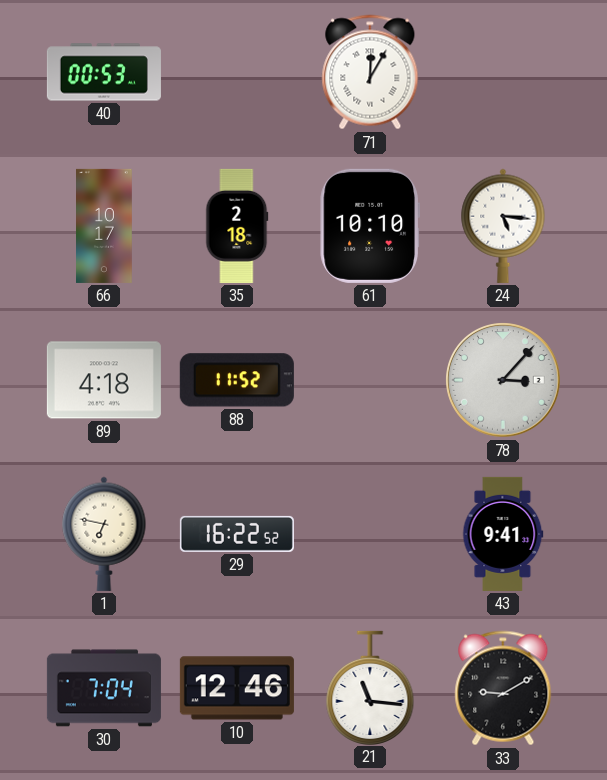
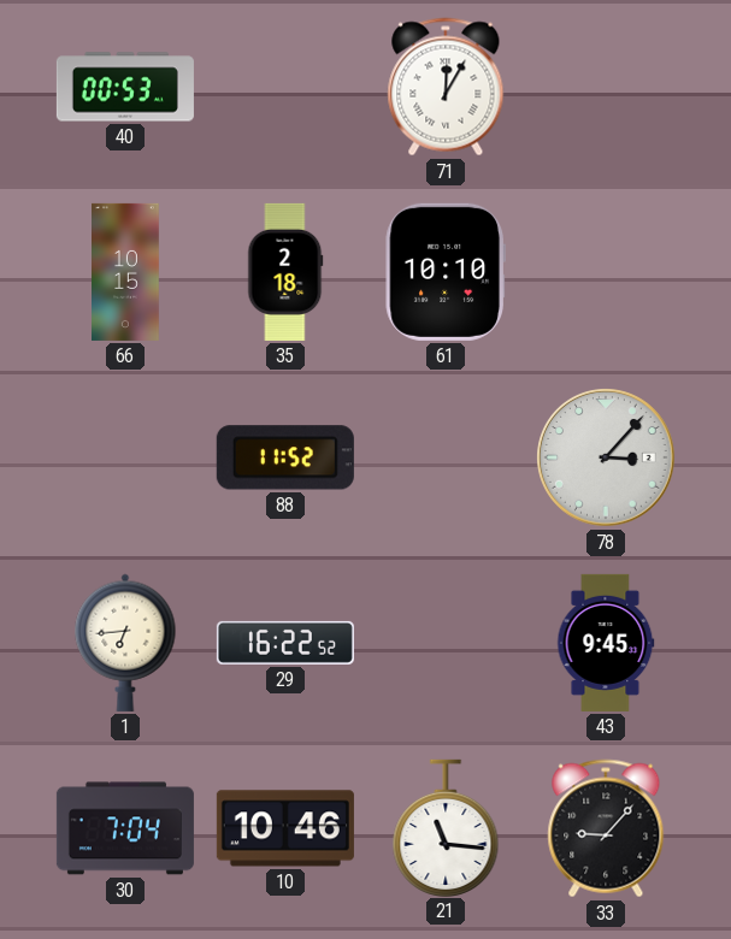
66: 10:17 -> 10:15 (126, 272)
24: 5:16 -> none (503, 226)
89: 4:18 -> none (104, 380)
1: 6:47 -> 6:44 (125, 643)
43: 9:41 -> 9:45 (606, 643)
10: 12:46 -> 10:46 (285, 828)
33: 9:10 -> 9:07 (606, 828)
